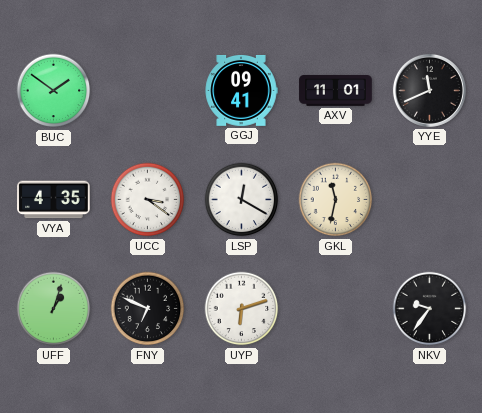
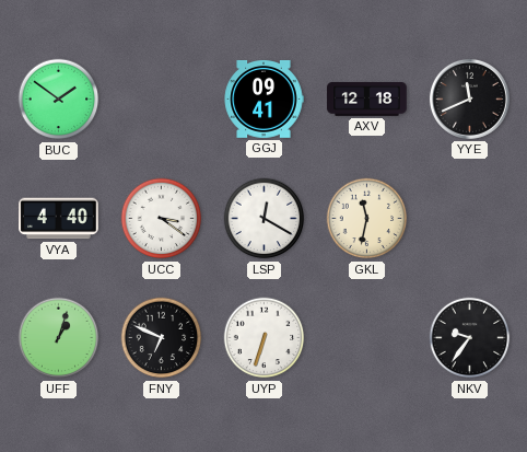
AXV: 11:01 -> 12:18 (367, 100)
VYA: 4:35 -> 4:40 (59, 219)
UYP: 6:12 -> 6:33 (265, 338)
